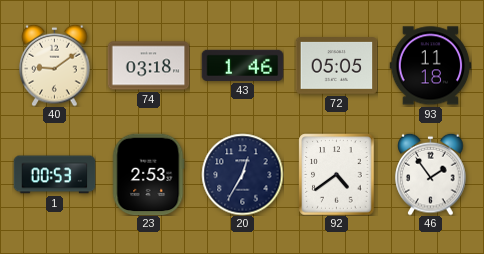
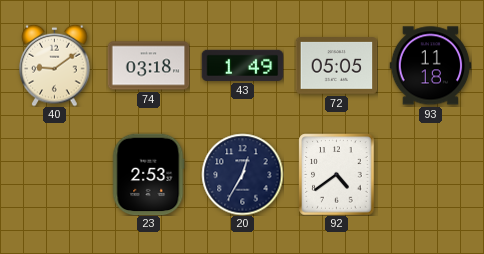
43: 1:46 -> 1:49 (242, 65)
1: 00:53 -> none (54, 175)
46: 1:54 -> none (431, 174)
